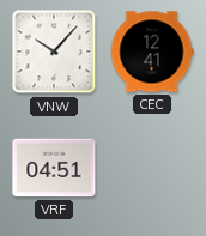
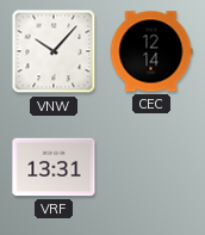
CEC: 12:41 -> 12:14 (151, 51)
VRF: 04:51 -> 13:31 (54, 167)
